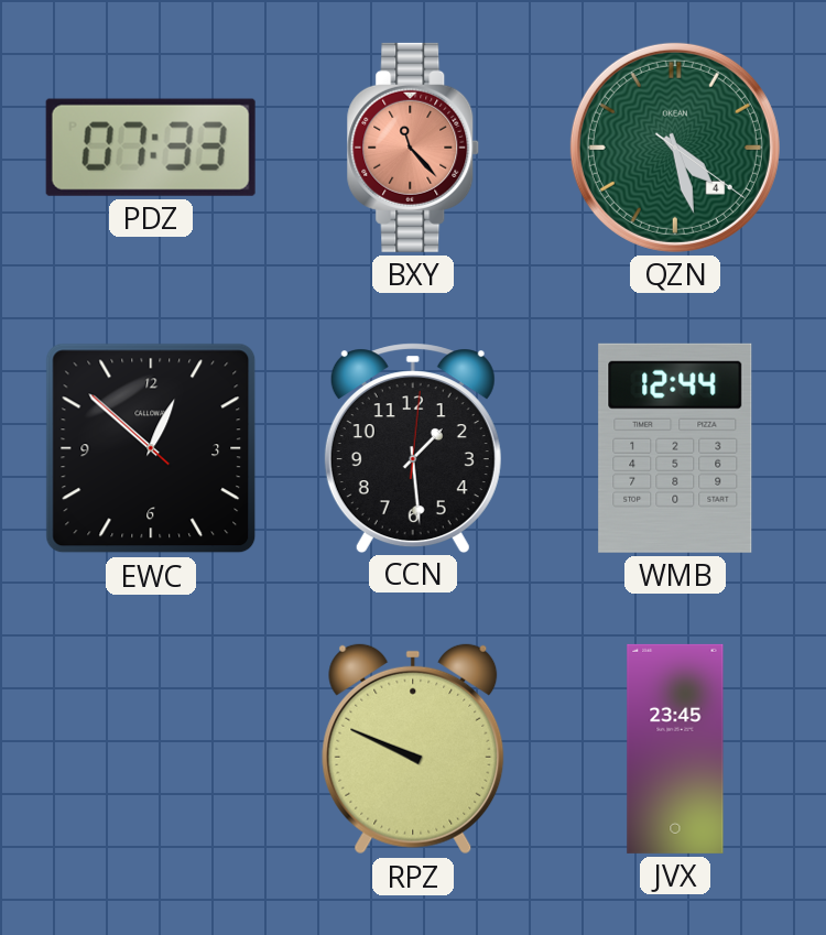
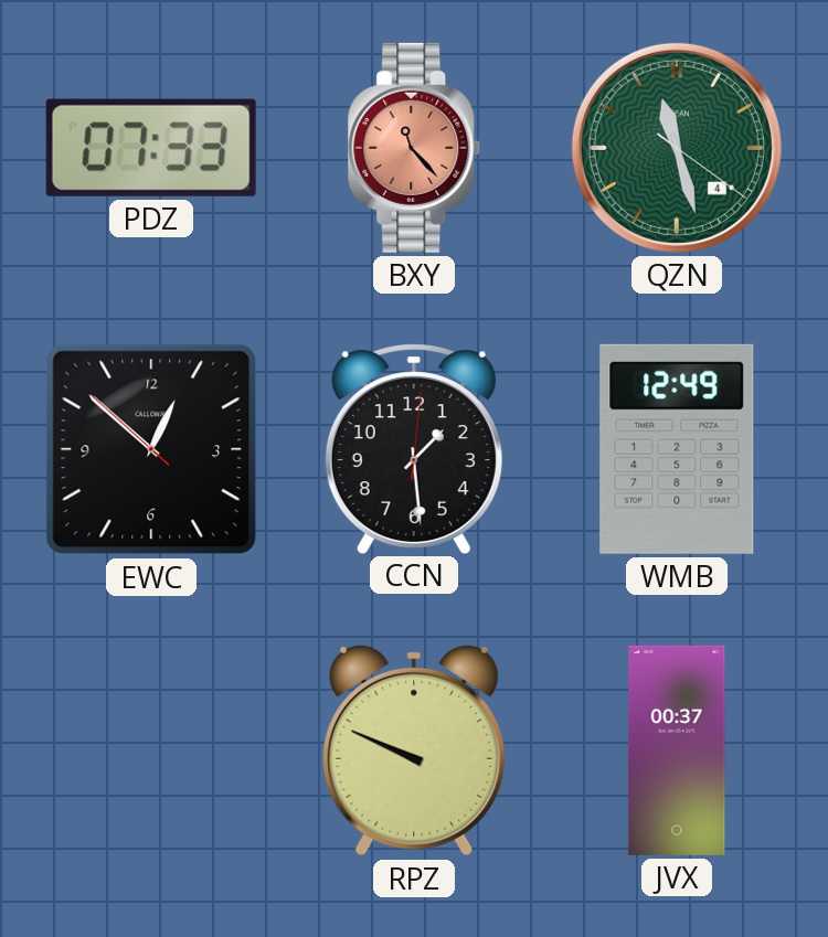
QZN: 4:27 -> 11:27 (677, 148)
WMB: 12:44 -> 12:49 (677, 449)
JVX: 23:45 -> 00:37 (677, 750)
